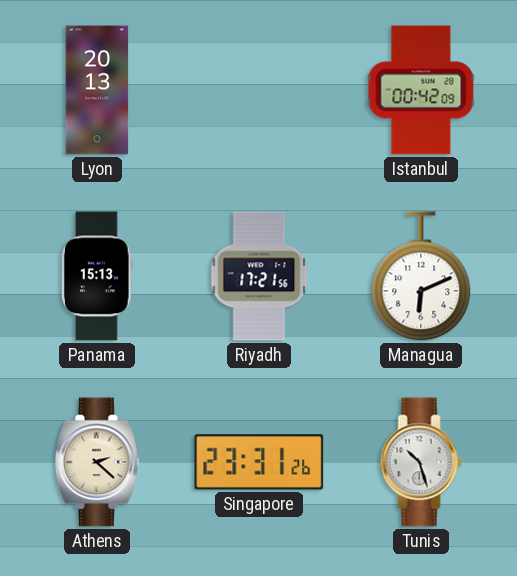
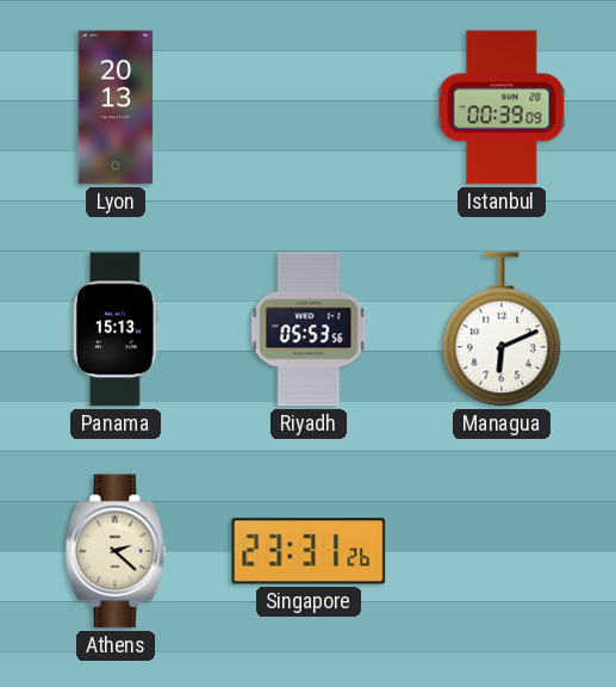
Istanbul: 00:42 -> 00:39 (502, 107)
Riyadh: 17:21 -> 05:53 (309, 329)
Tunis: 10:27 -> none (421, 462)
